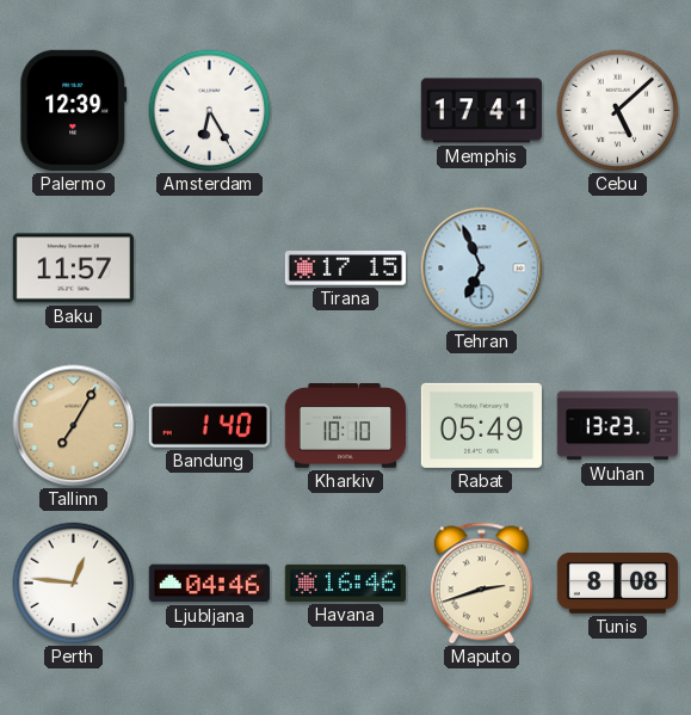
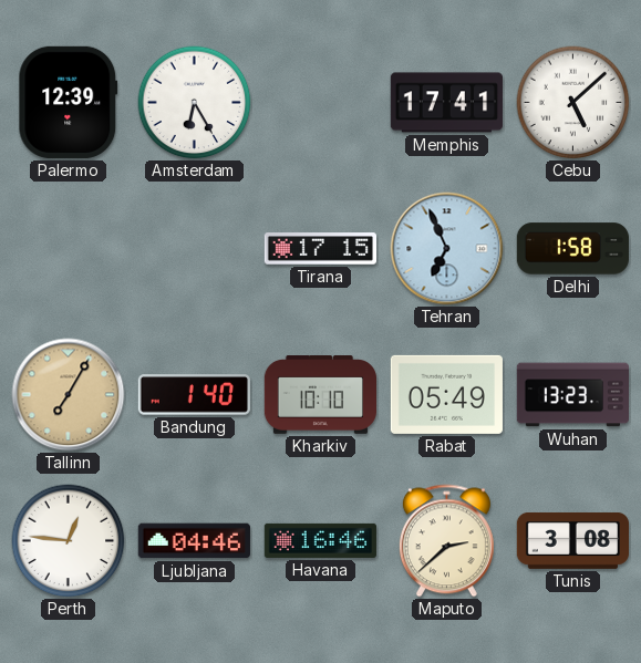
Baku: 11:57 -> none (73, 269)
Delhi: none -> 1:58 (572, 249)
Maputo: 2:42 -> 2:38 (446, 541)
Tunis: 8:08 -> 3:08 (572, 540)
